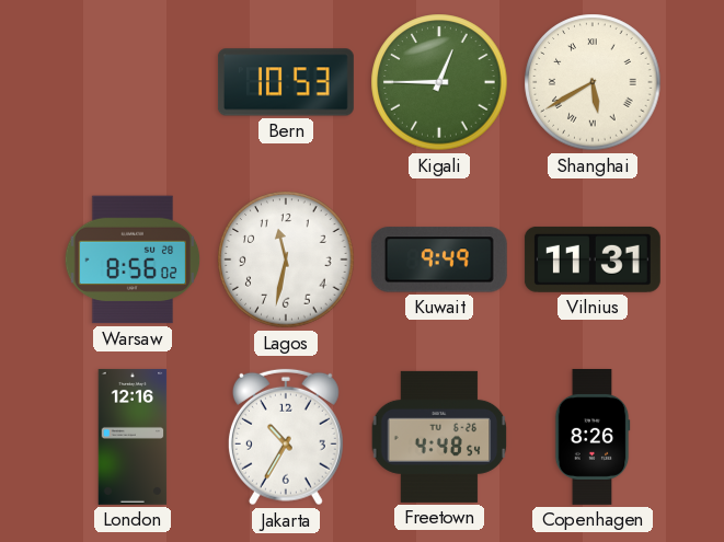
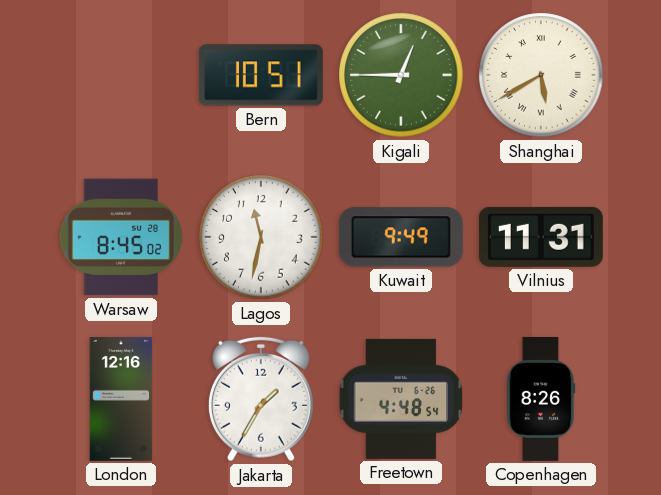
Bern: 10:53 -> 10:51 (261, 75)
Warsaw: 8:56 -> 8:45 (121, 237)
Jakarta: 10:35 -> 1:35 (261, 399)
